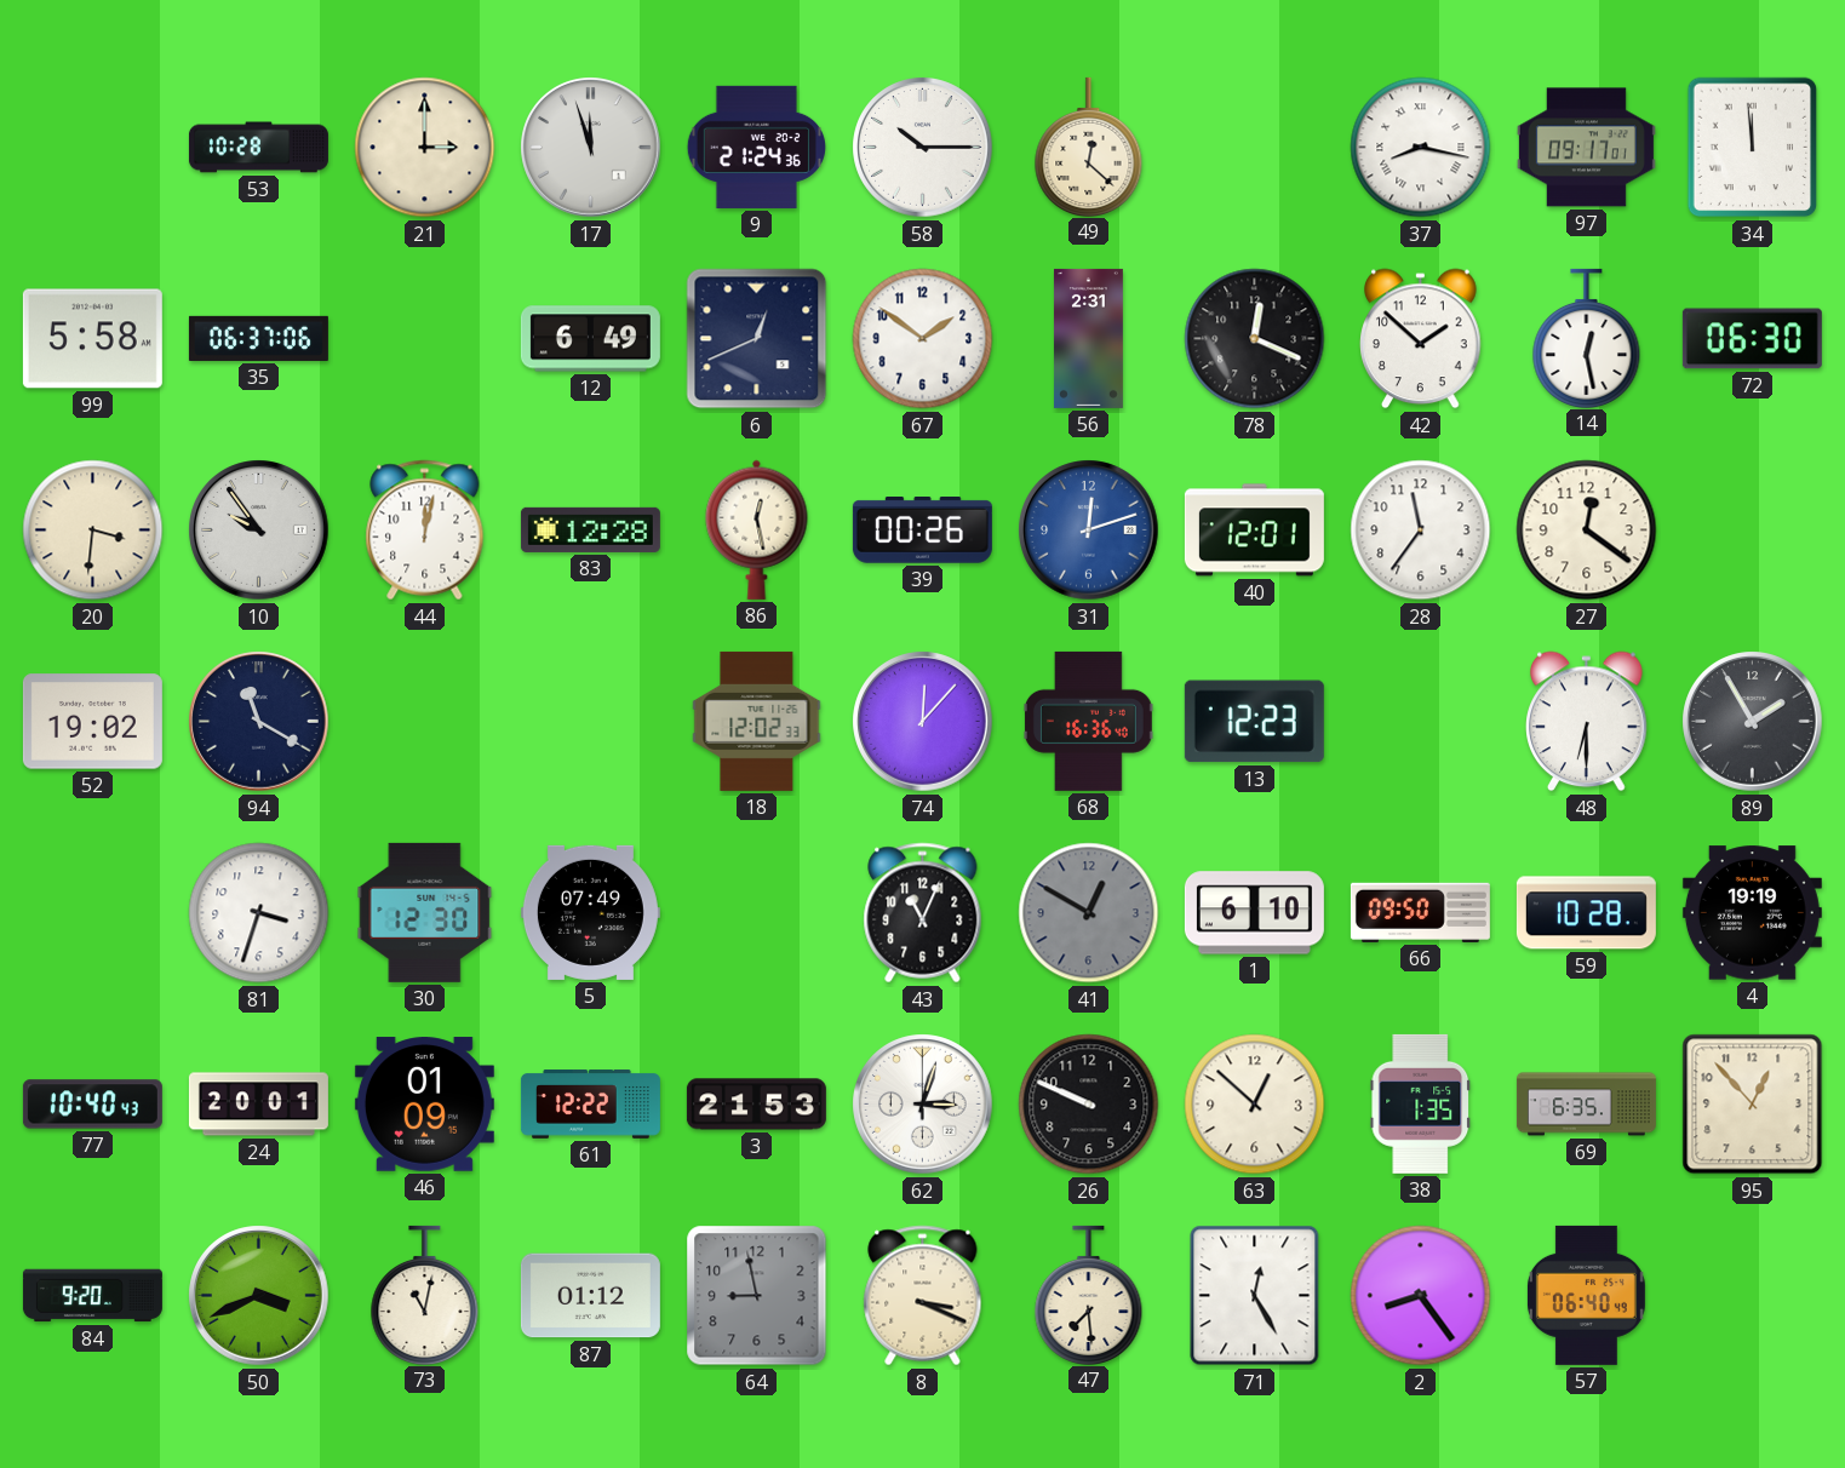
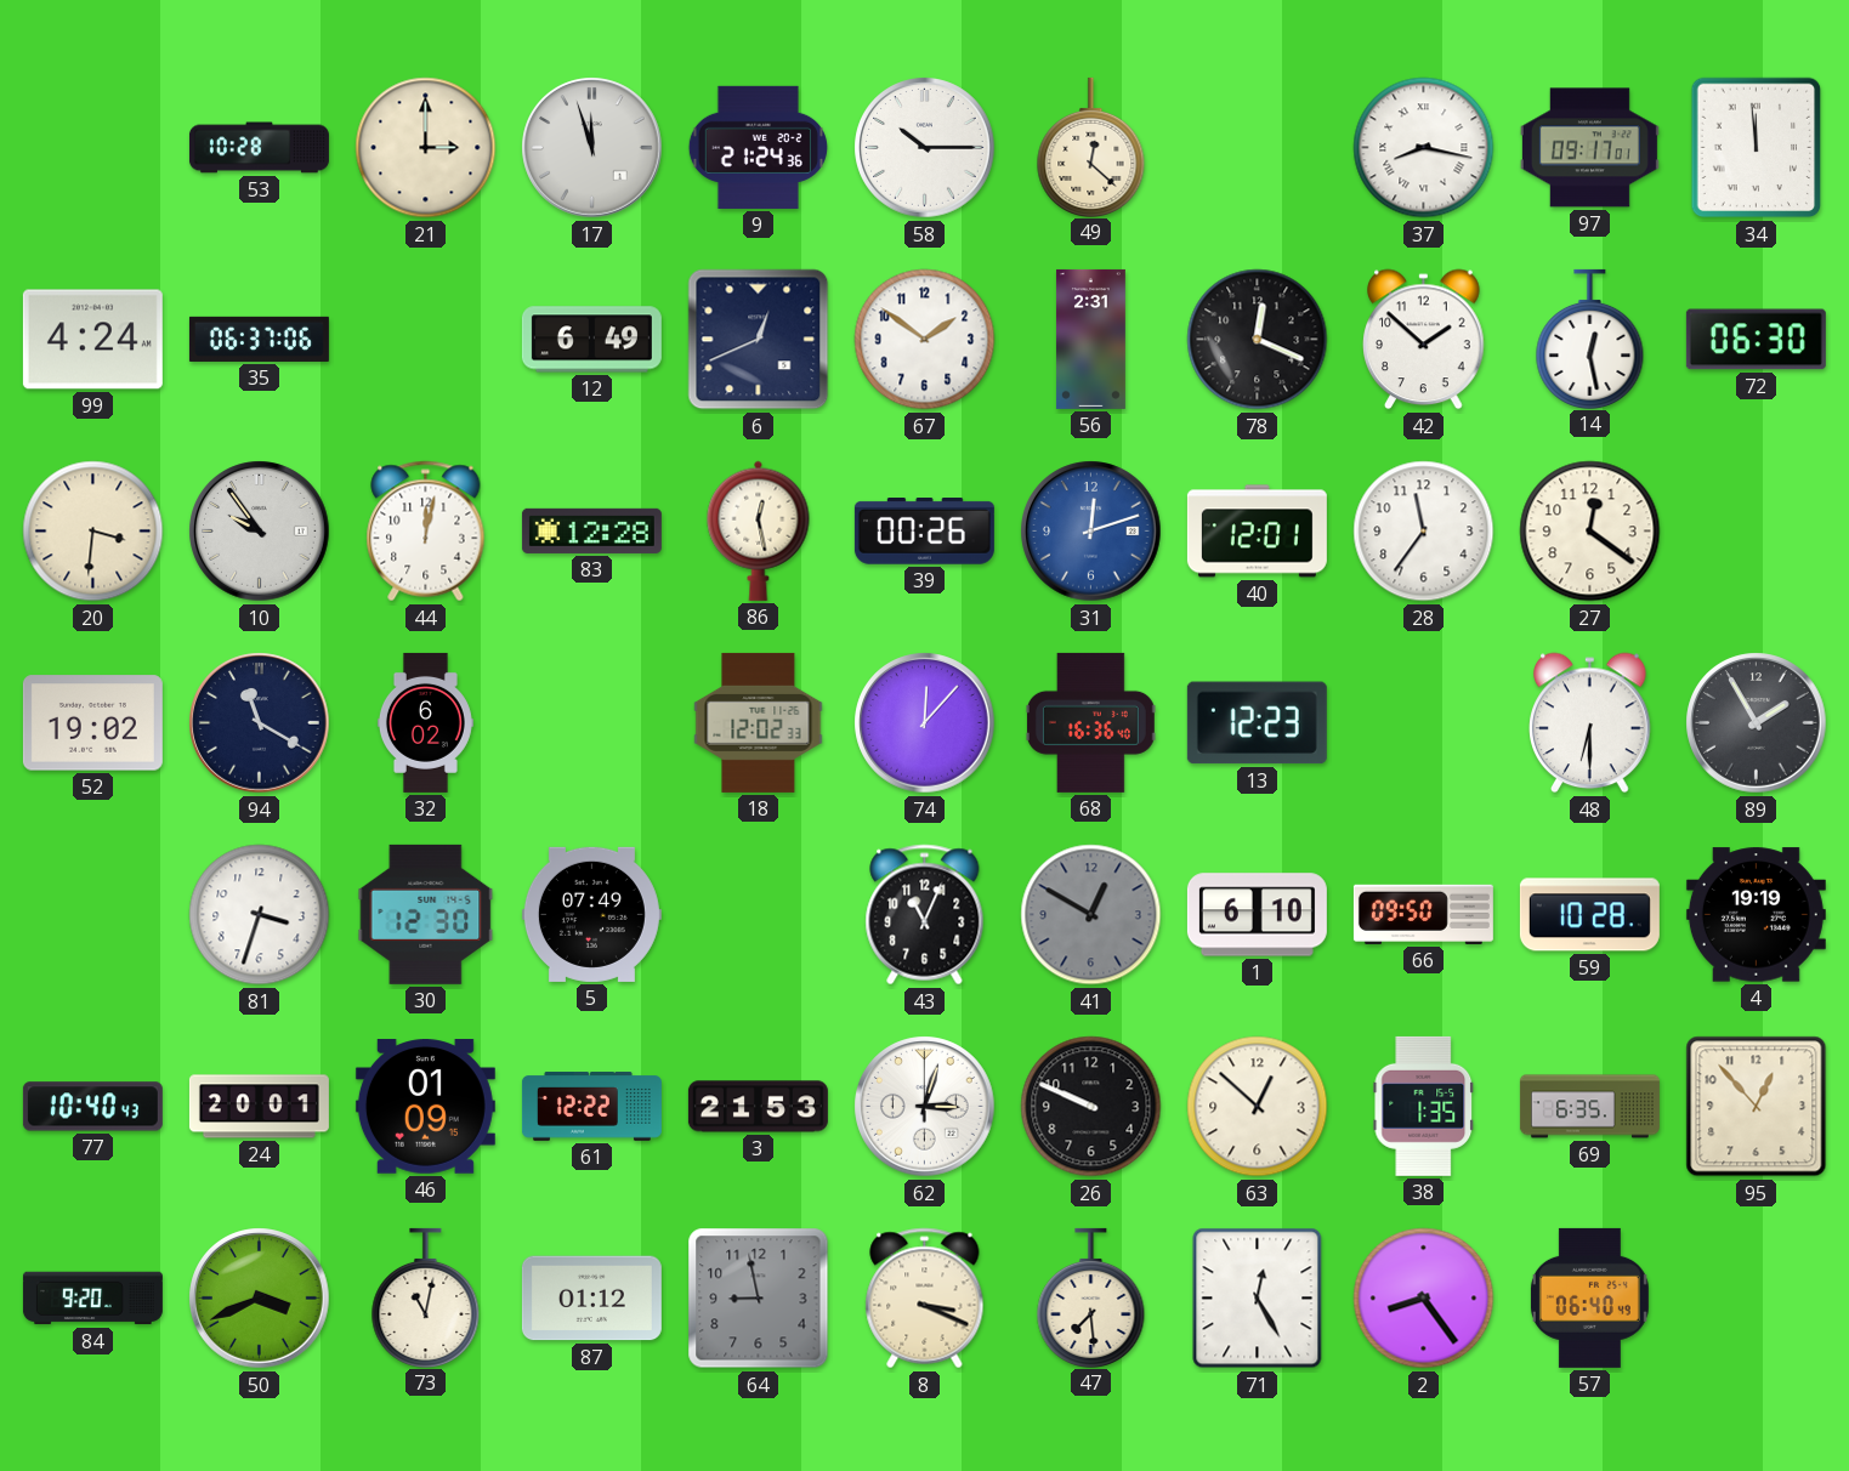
99: 5:58 -> 4:24 (92, 340)
32: none -> 6:02 (425, 722)
